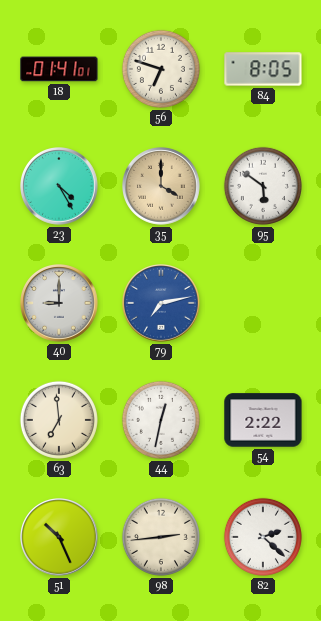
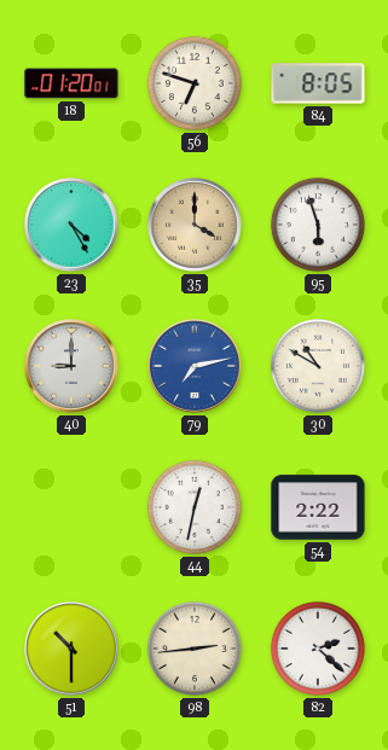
18: 01:41 -> 01:20 (71, 83)
95: 5:51 -> 5:57 (318, 225)
30: none -> 10:50 (318, 366)
63: 6:59 -> none (59, 420)
51: 10:26 -> 10:30 (73, 650)
